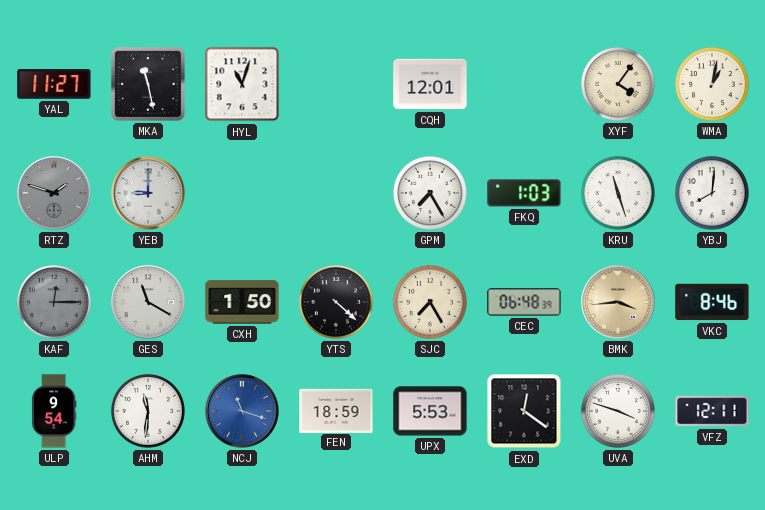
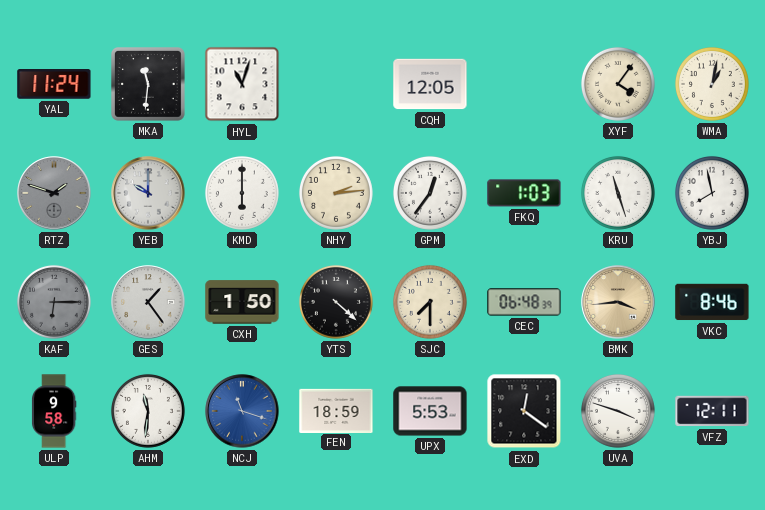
YAL: 11:27 -> 11:24 (54, 85)
MKA: 11:28 -> 11:31 (149, 85)
CQH: 12:01 -> 12:05 (430, 84)
YEB: 9:00 -> 10:00 (148, 193)
KMD: none -> 6:00 (242, 193)
NHY: none -> 2:14 (336, 193)
GPM: 7:25 -> 12:36 (430, 193)
YBJ: 8:01 -> 7:58 (712, 193)
KAF: 12:15 -> 6:15 (54, 302)
GES: 11:20 -> 1:24 (148, 302)
SJC: 7:25 -> 7:30 (430, 302)
ULP: 9:54 -> 9:58 (54, 411)
